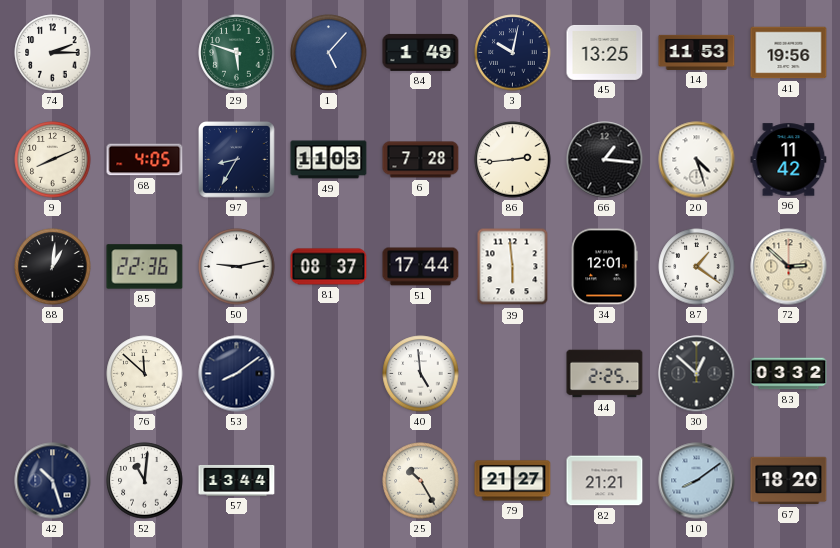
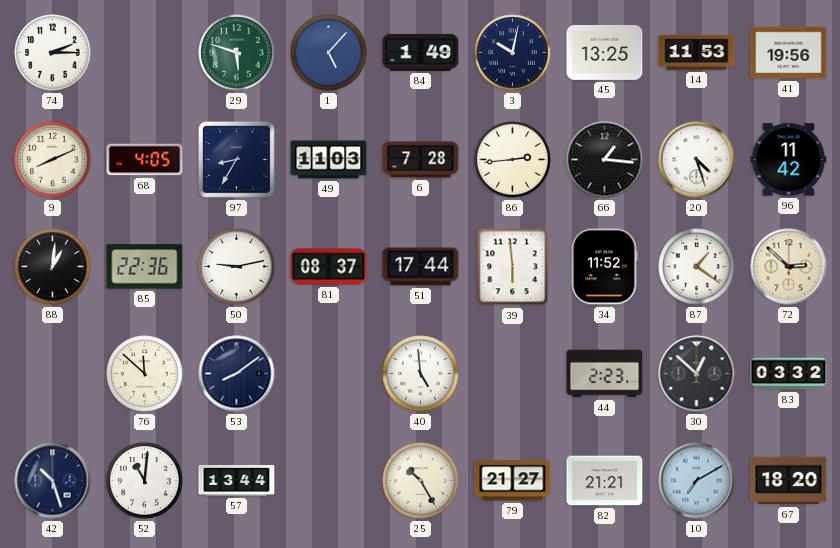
34: 12:01 -> 11:52 (604, 267)
44: 2:25 -> 2:23 (605, 374)
10: 8:09 -> 7:10 (697, 481)
